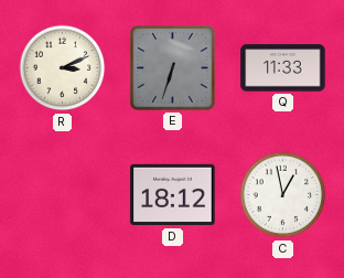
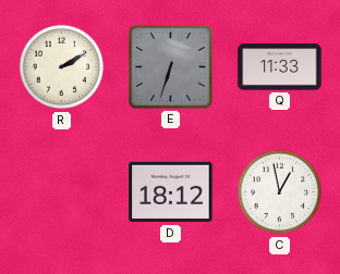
R: 3:11 -> 2:10 (62, 67)
